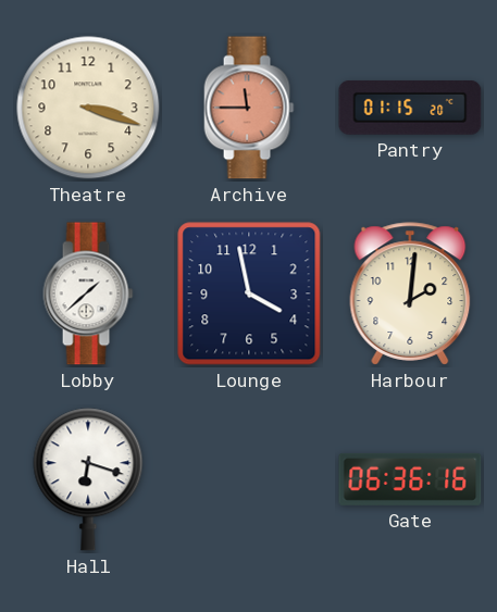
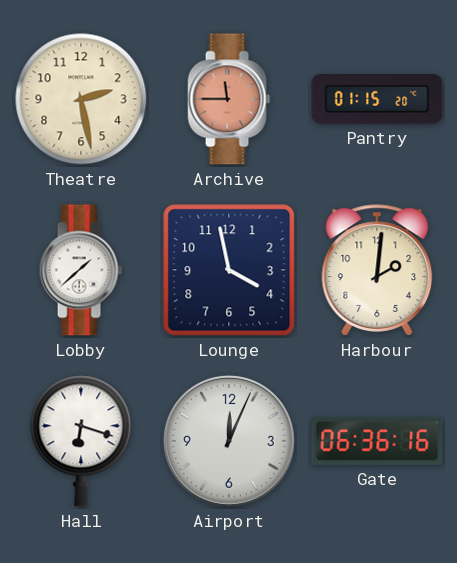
Theatre: 3:18 -> 2:28 (81, 99)
Airport: none -> 12:04 (229, 441)
